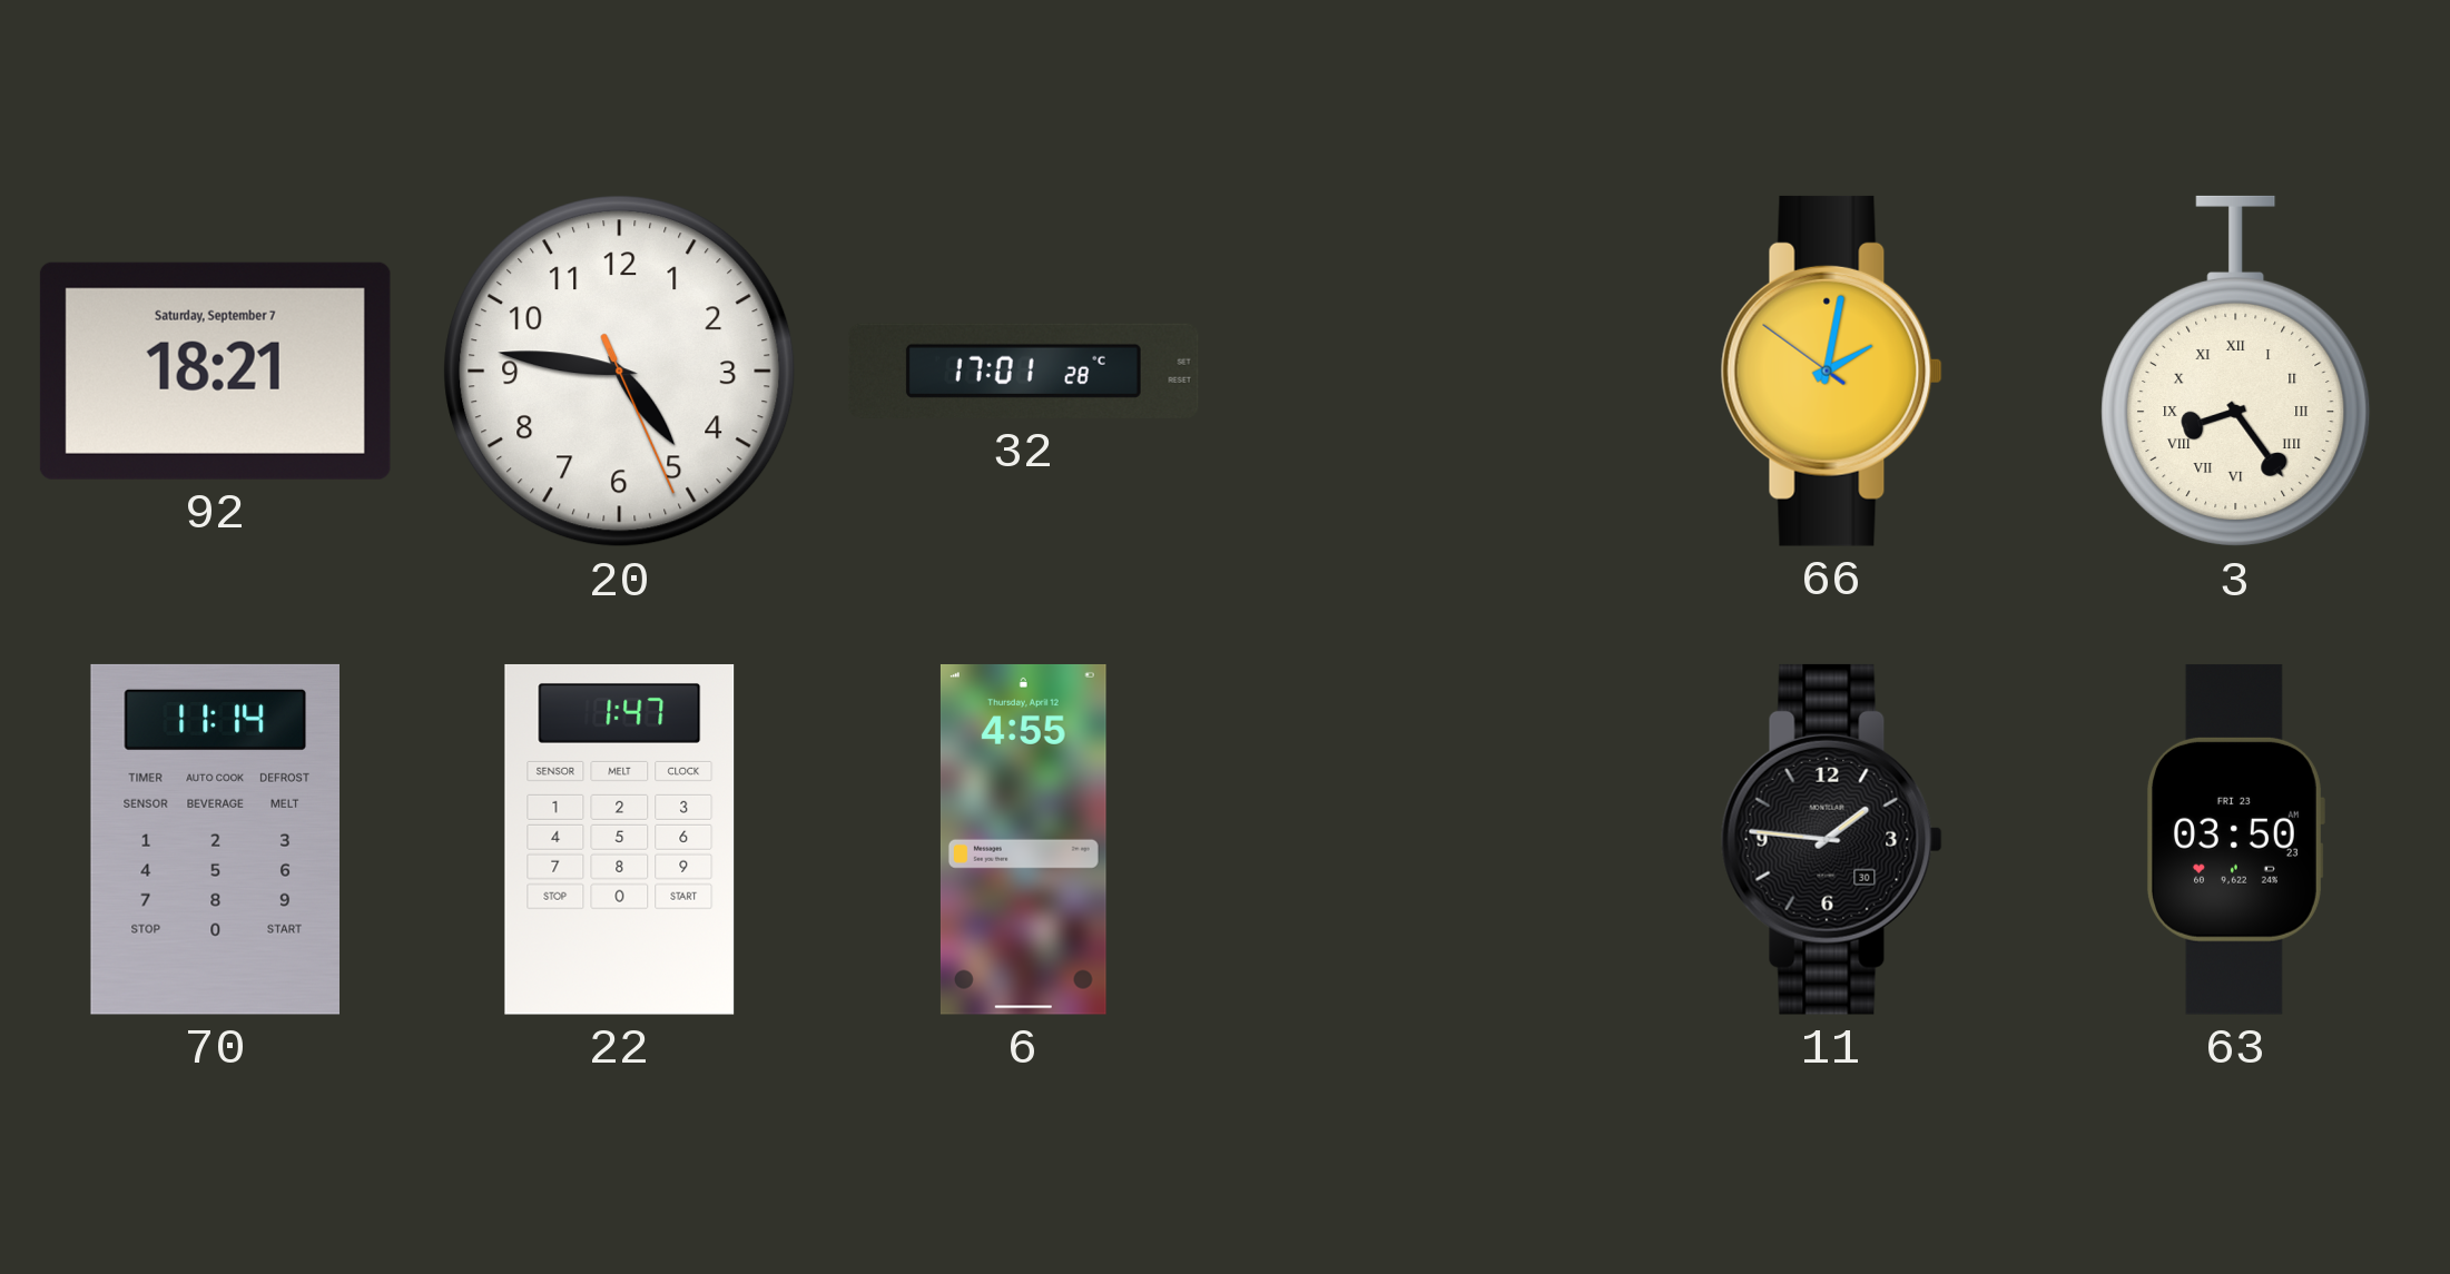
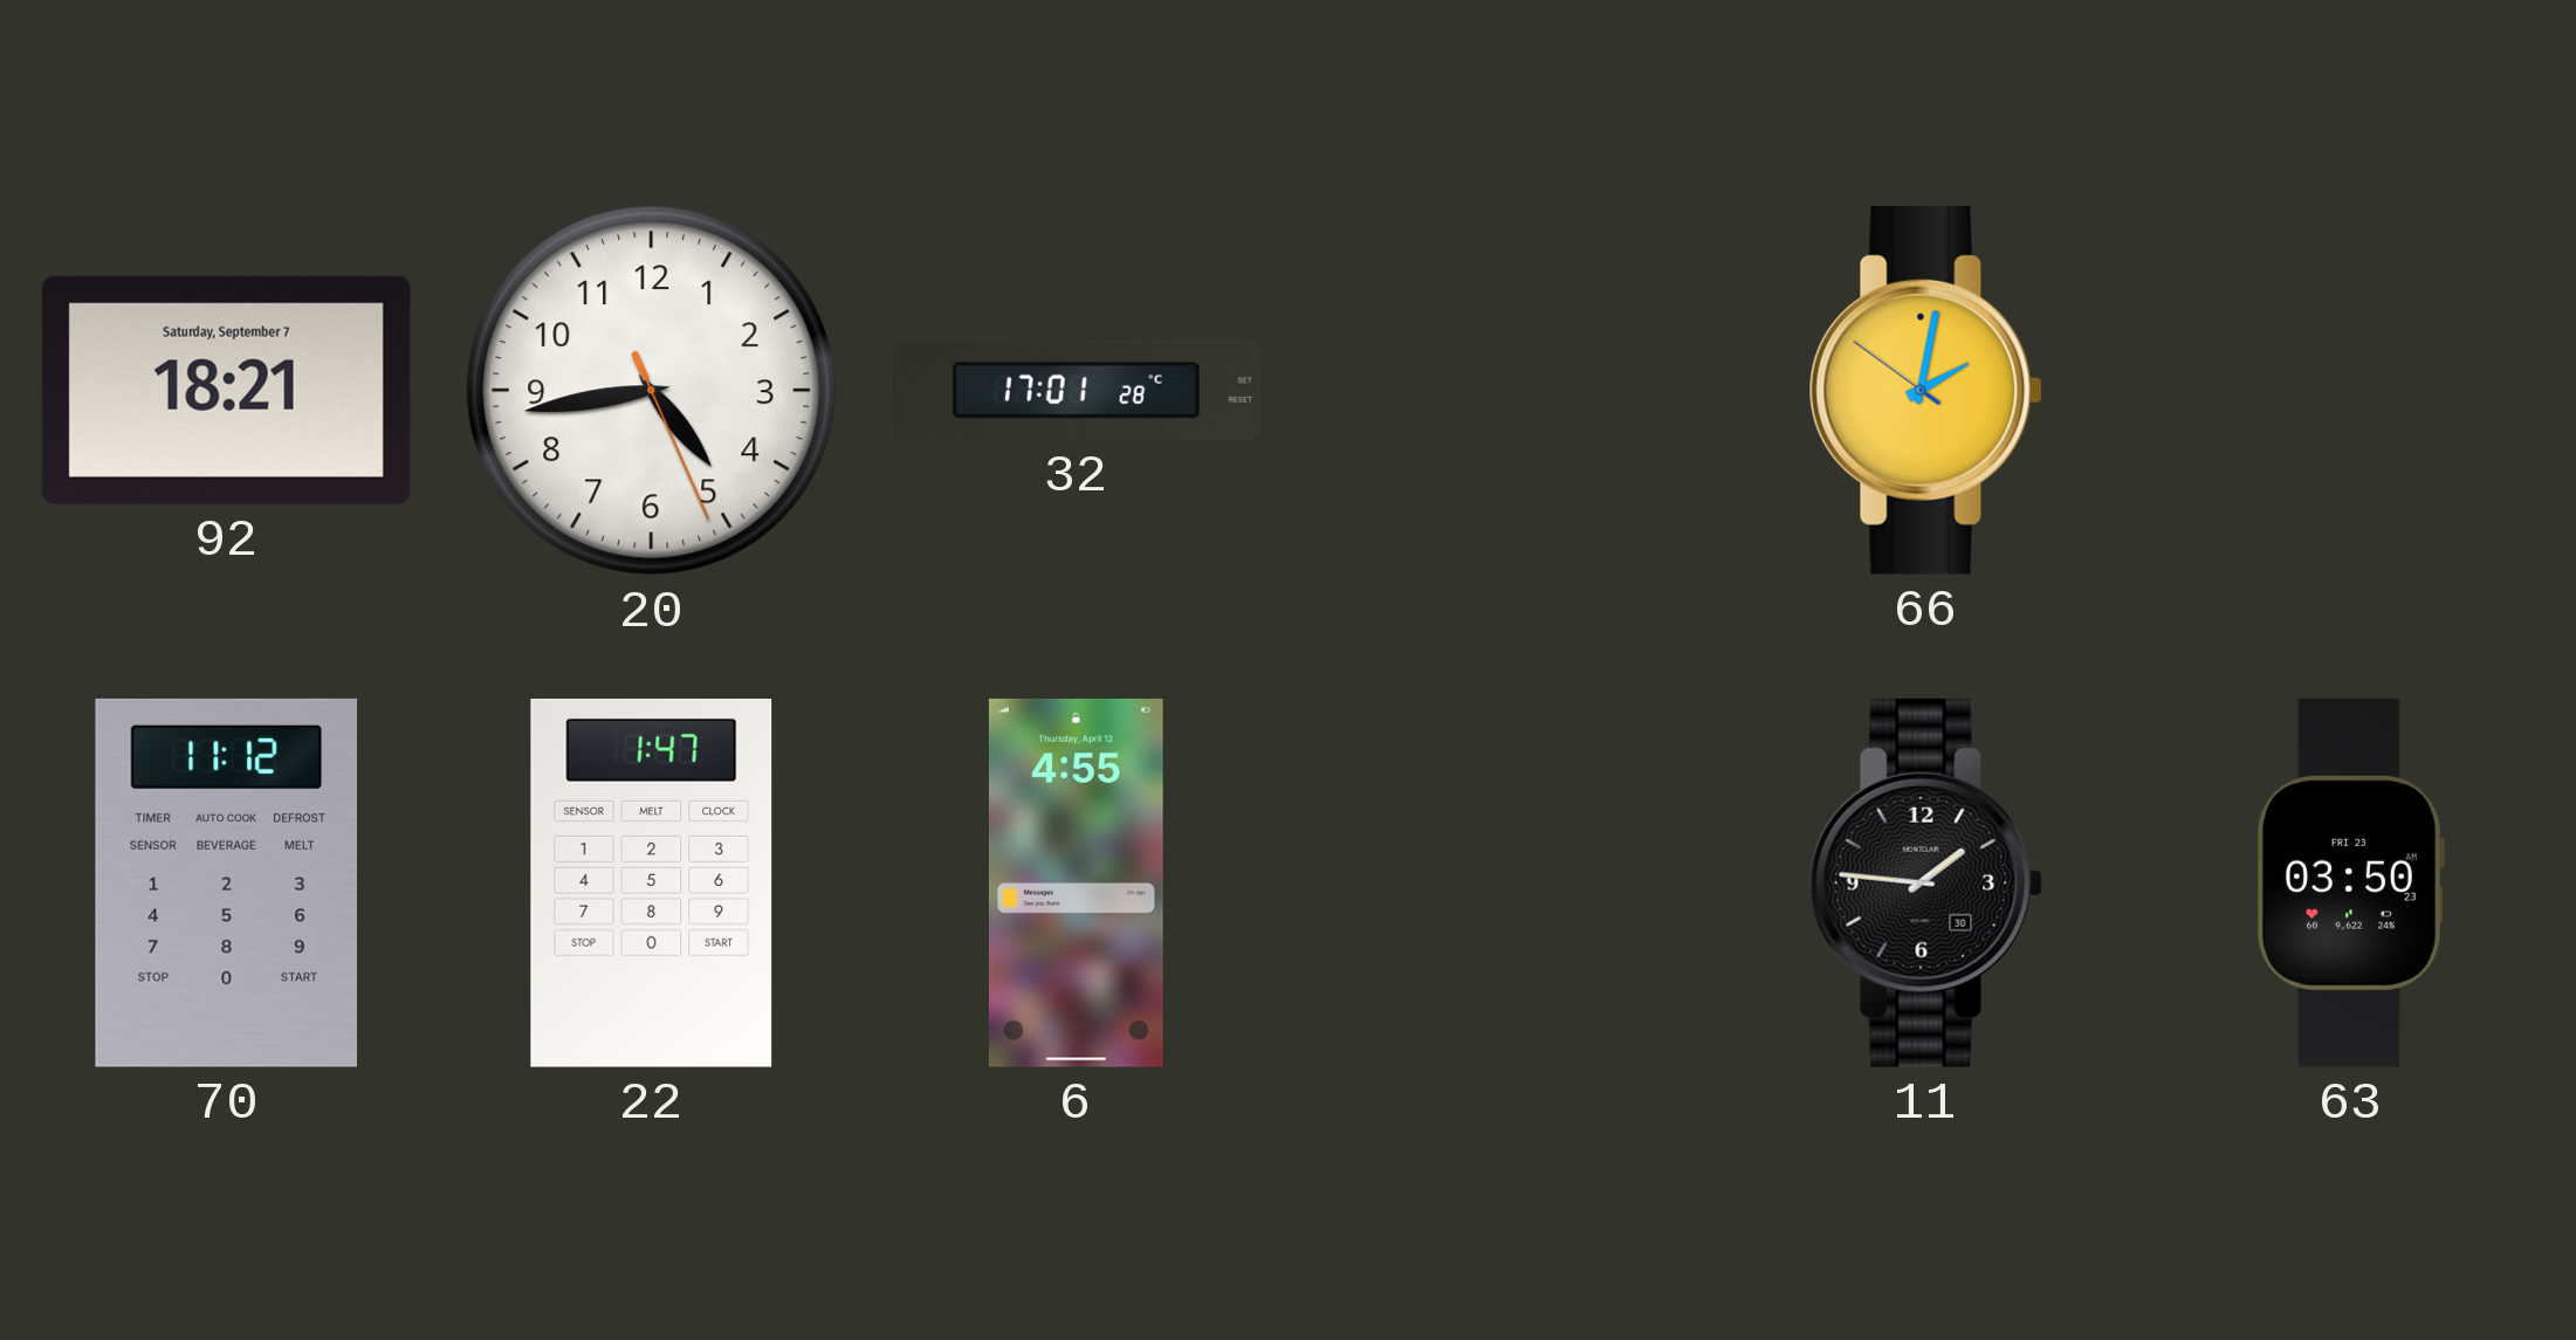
20: 4:46 -> 4:43 (652, 391)
3: 8:24 -> none (2236, 372)
70: 11:14 -> 11:12 (226, 882)
